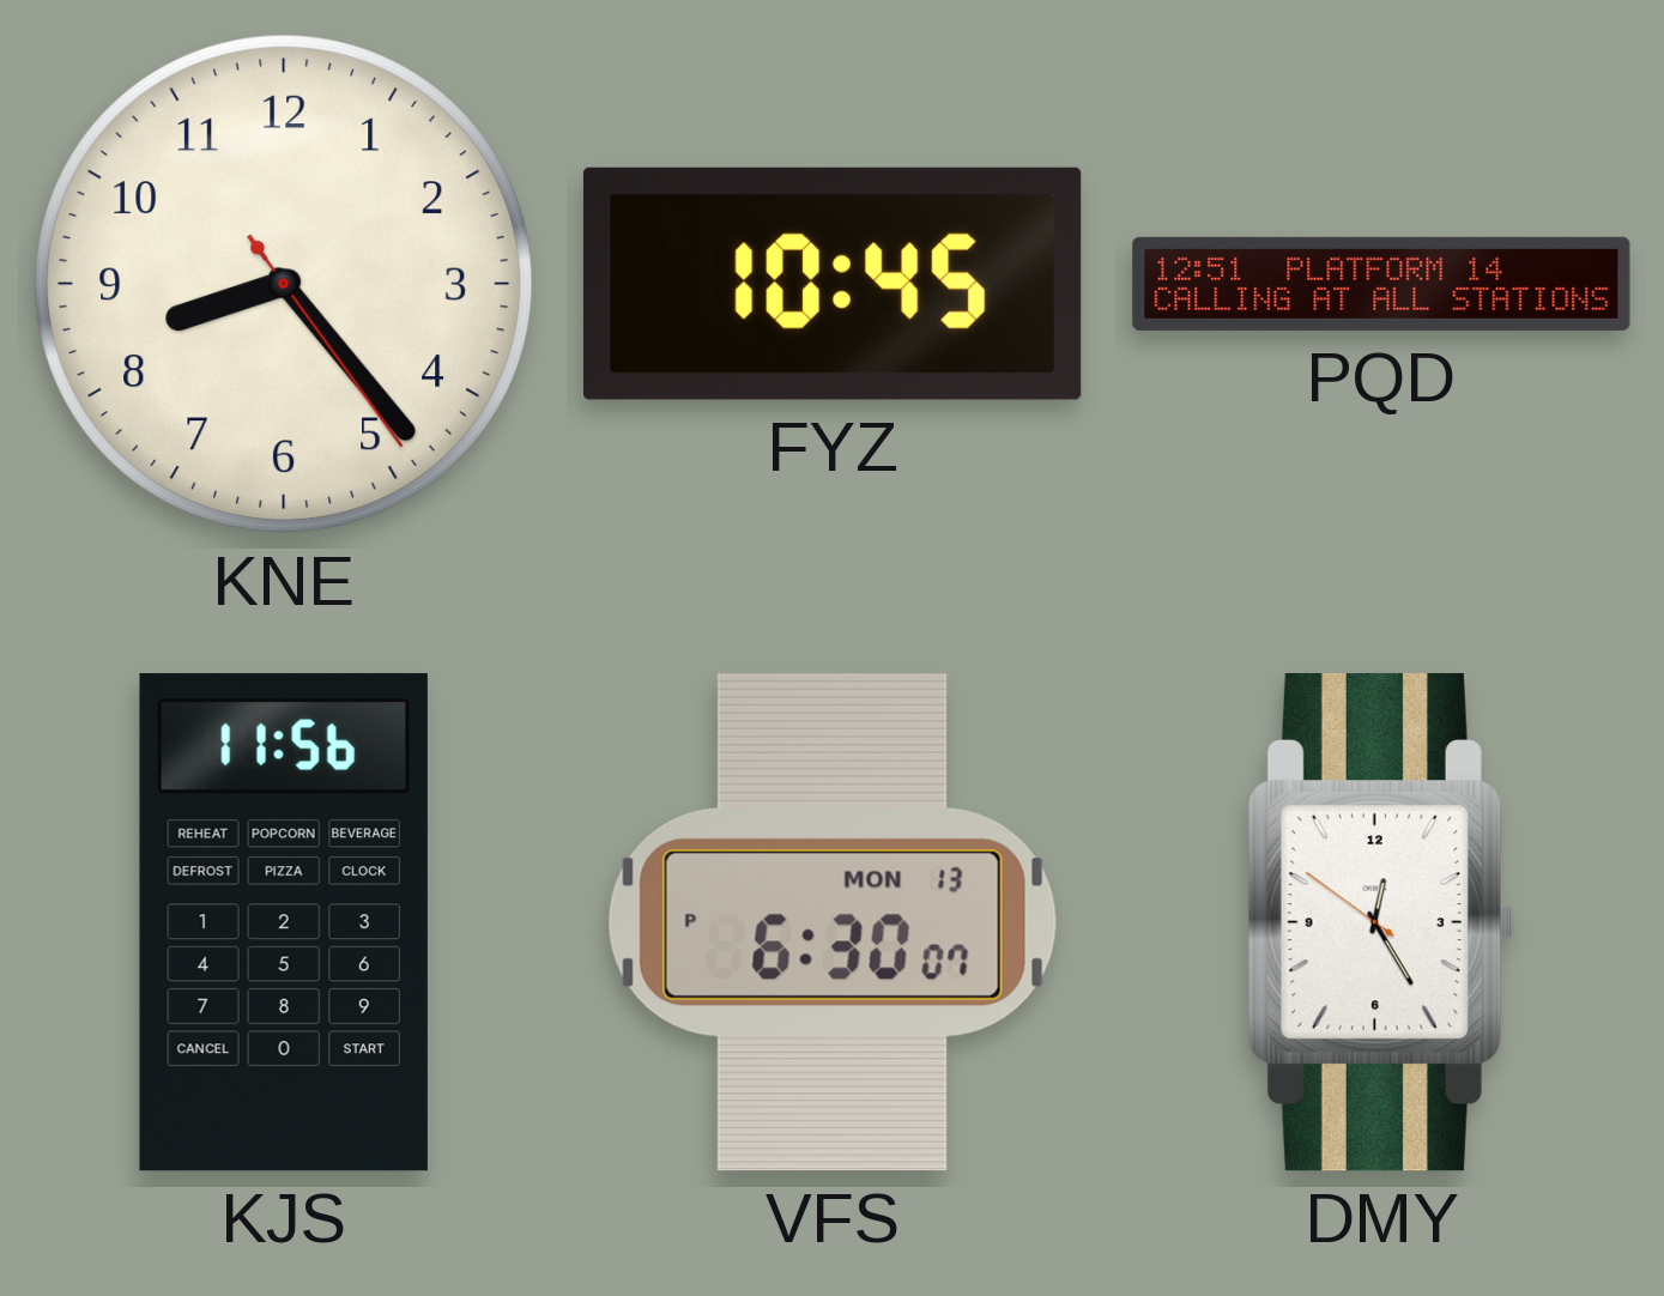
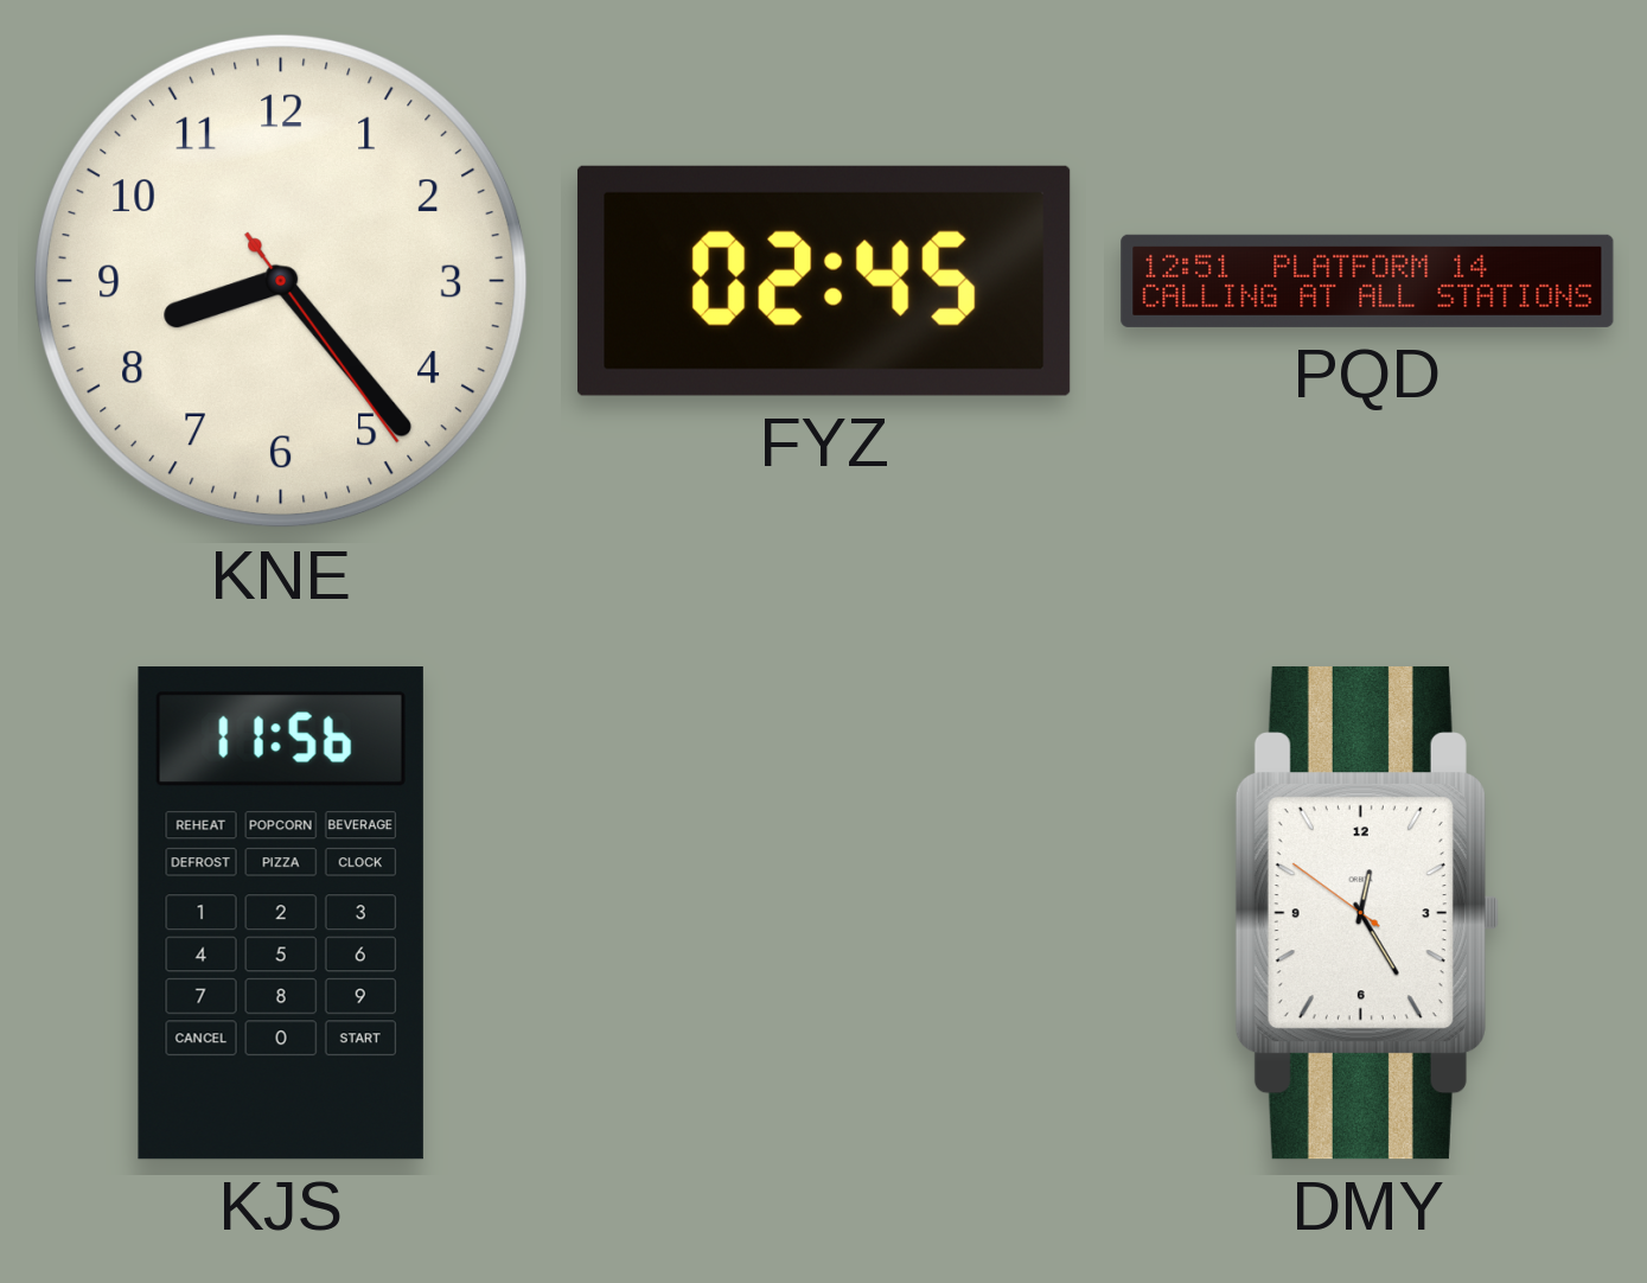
FYZ: 10:45 -> 02:45 (824, 281)
VFS: 6:30 -> none (833, 922)
